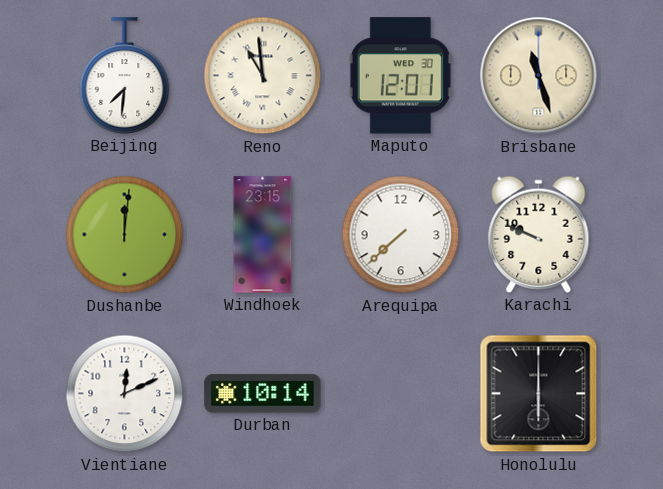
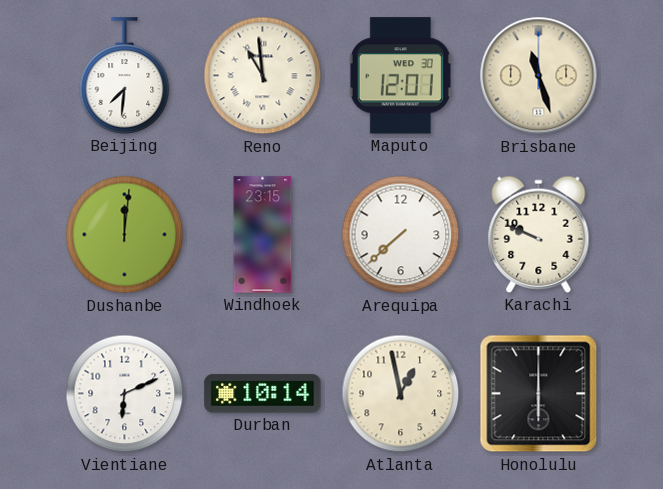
Vientiane: 12:11 -> 6:11 (125, 394)
Atlanta: none -> 12:58 (401, 394)
